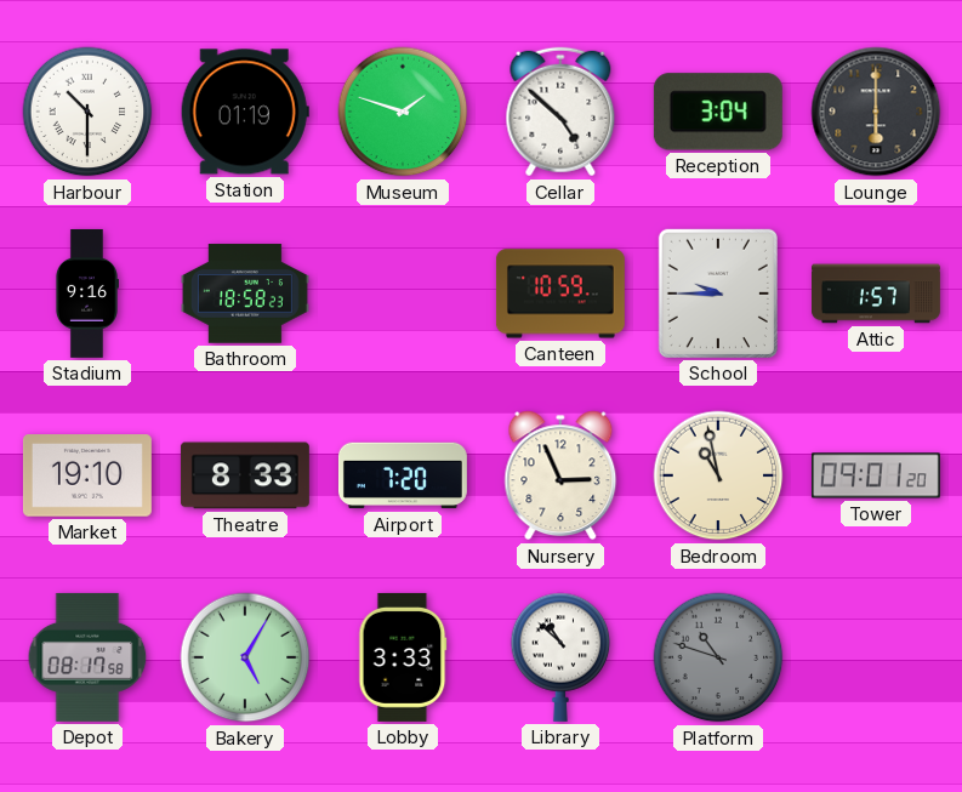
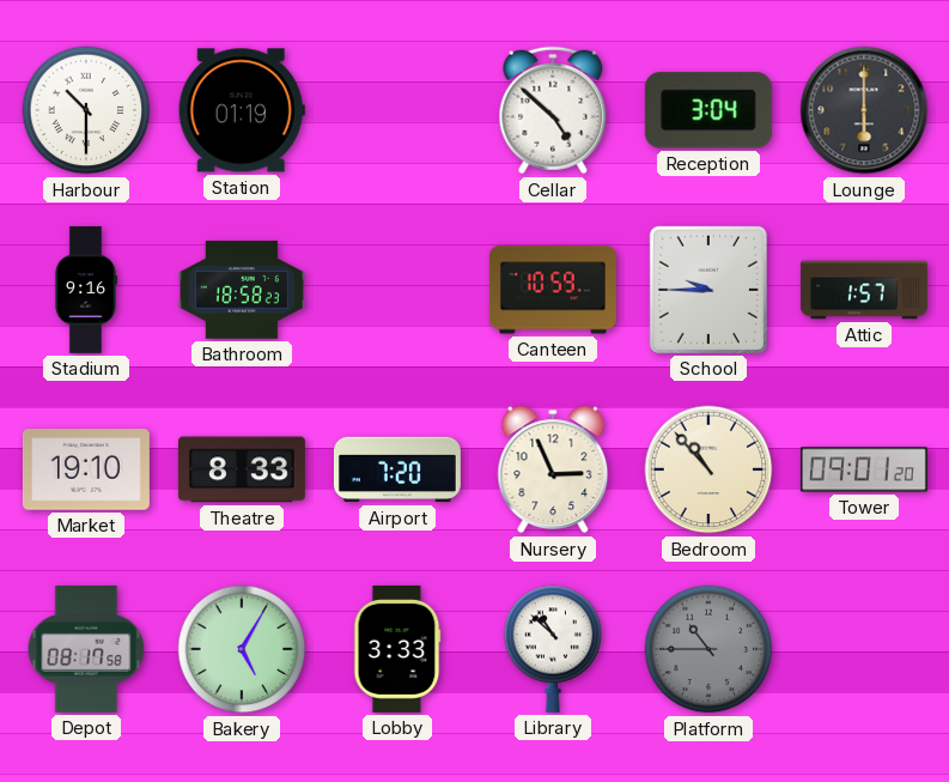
Museum: 1:48 -> none (403, 112)
Bedroom: 10:58 -> 10:53 (708, 469)
Platform: 10:48 -> 10:45 (708, 649)
